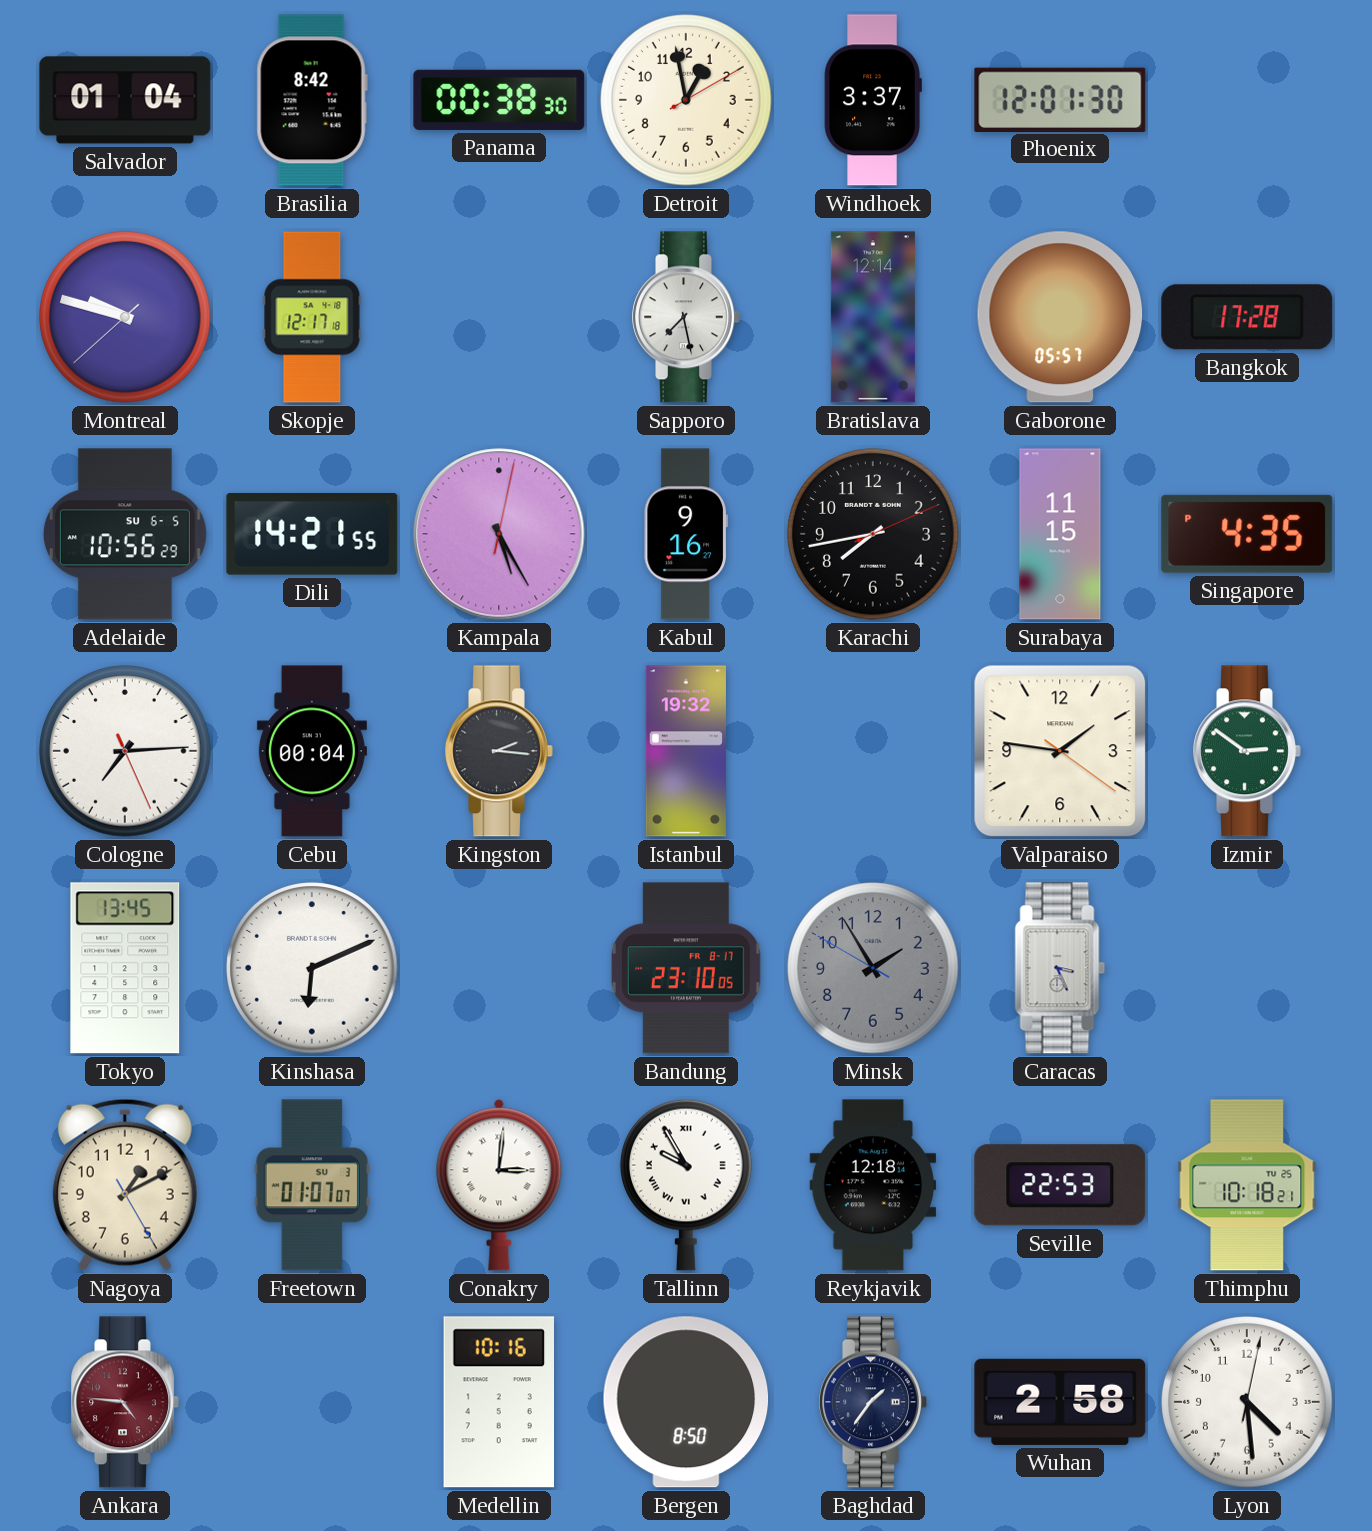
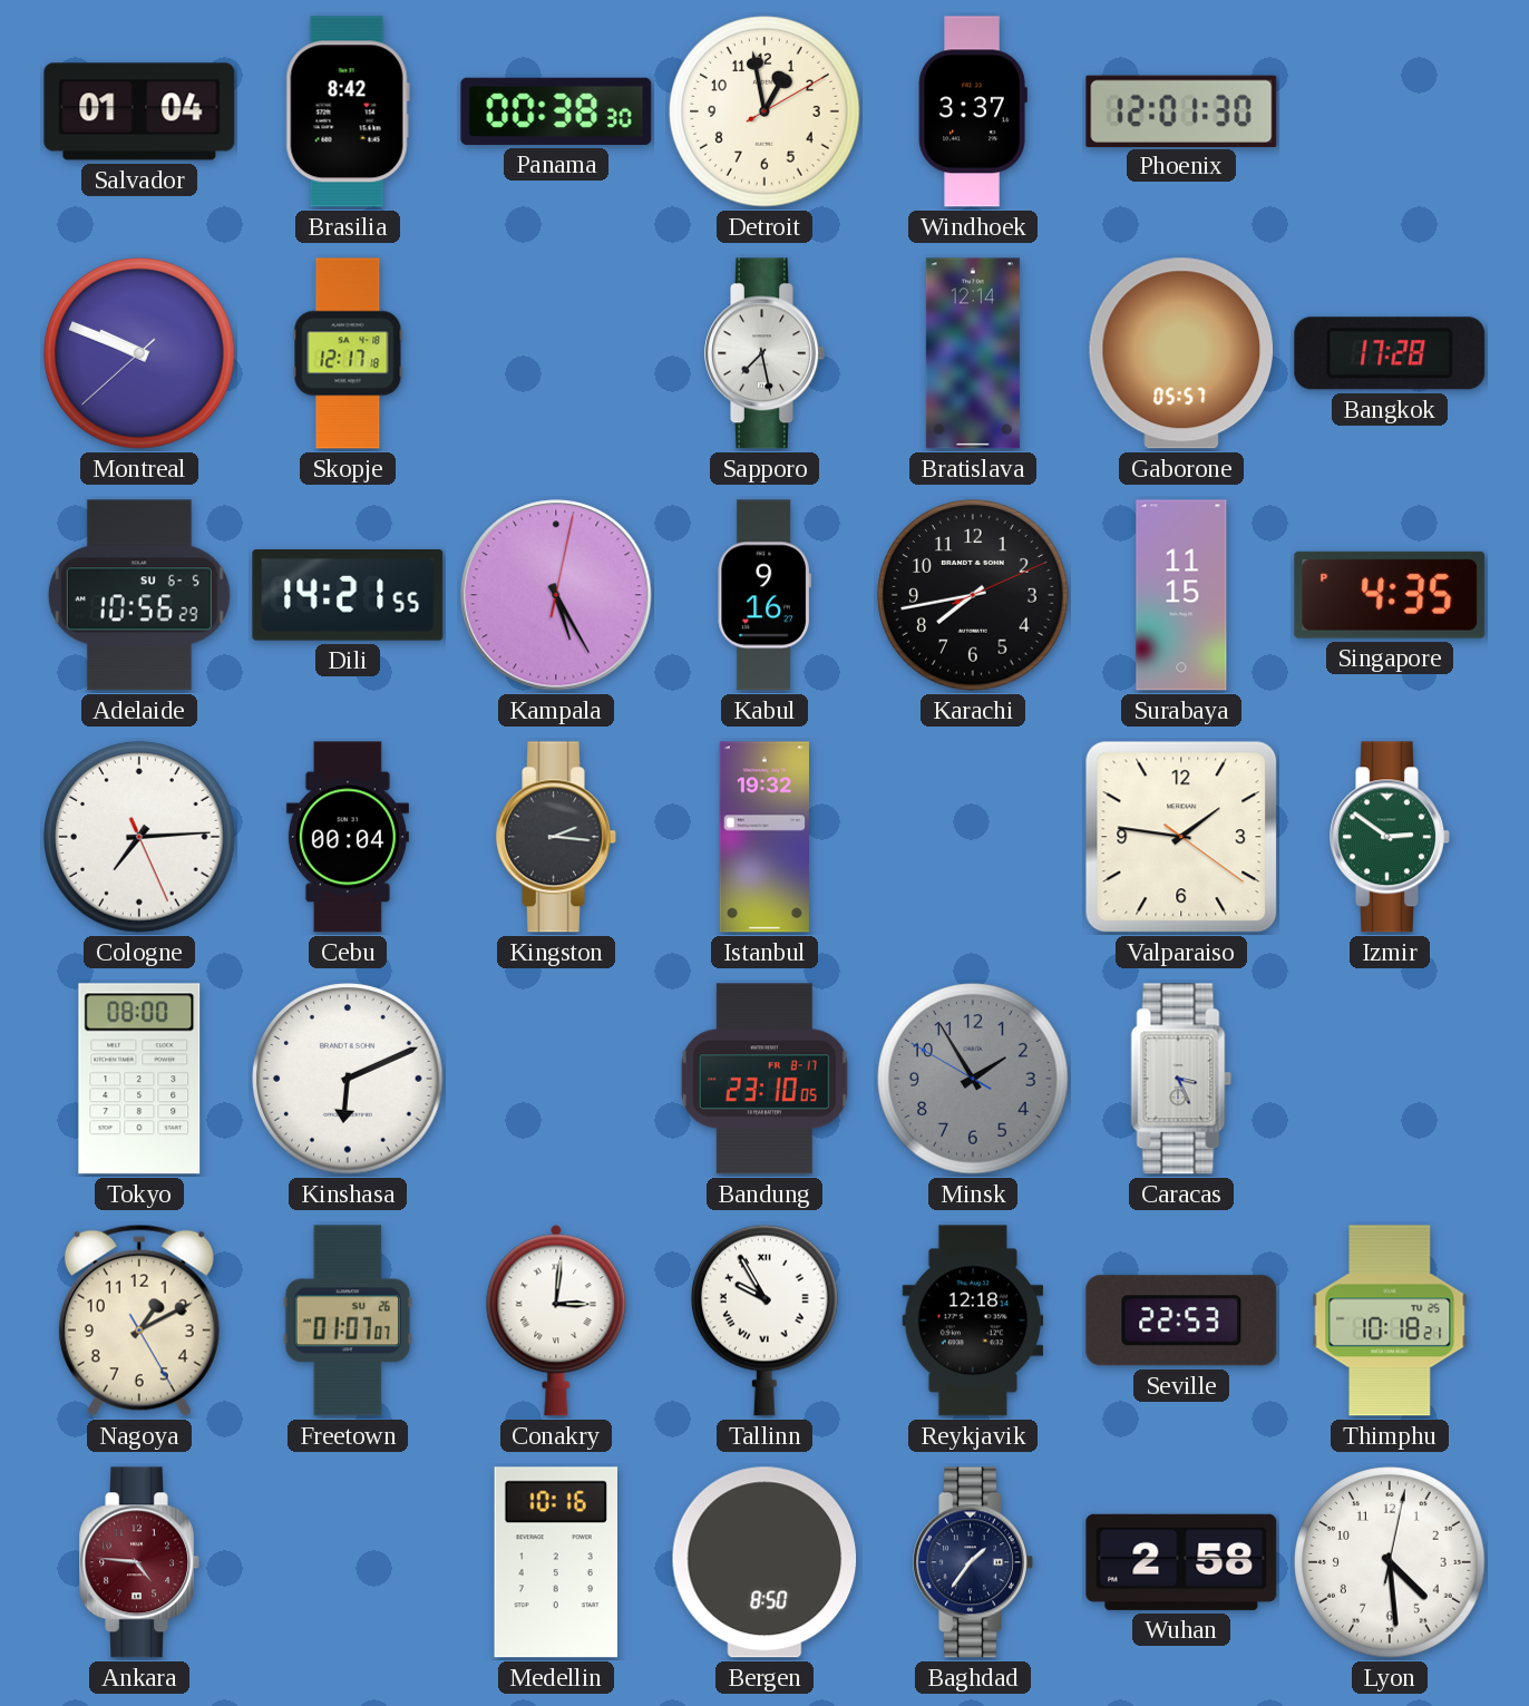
Montreal: 9:47 -> 9:48 (139, 353)
Tokyo: 13:45 -> 08:00 (139, 1079)
Freetown date: SU 3 -> SU 26 (348, 1320)
